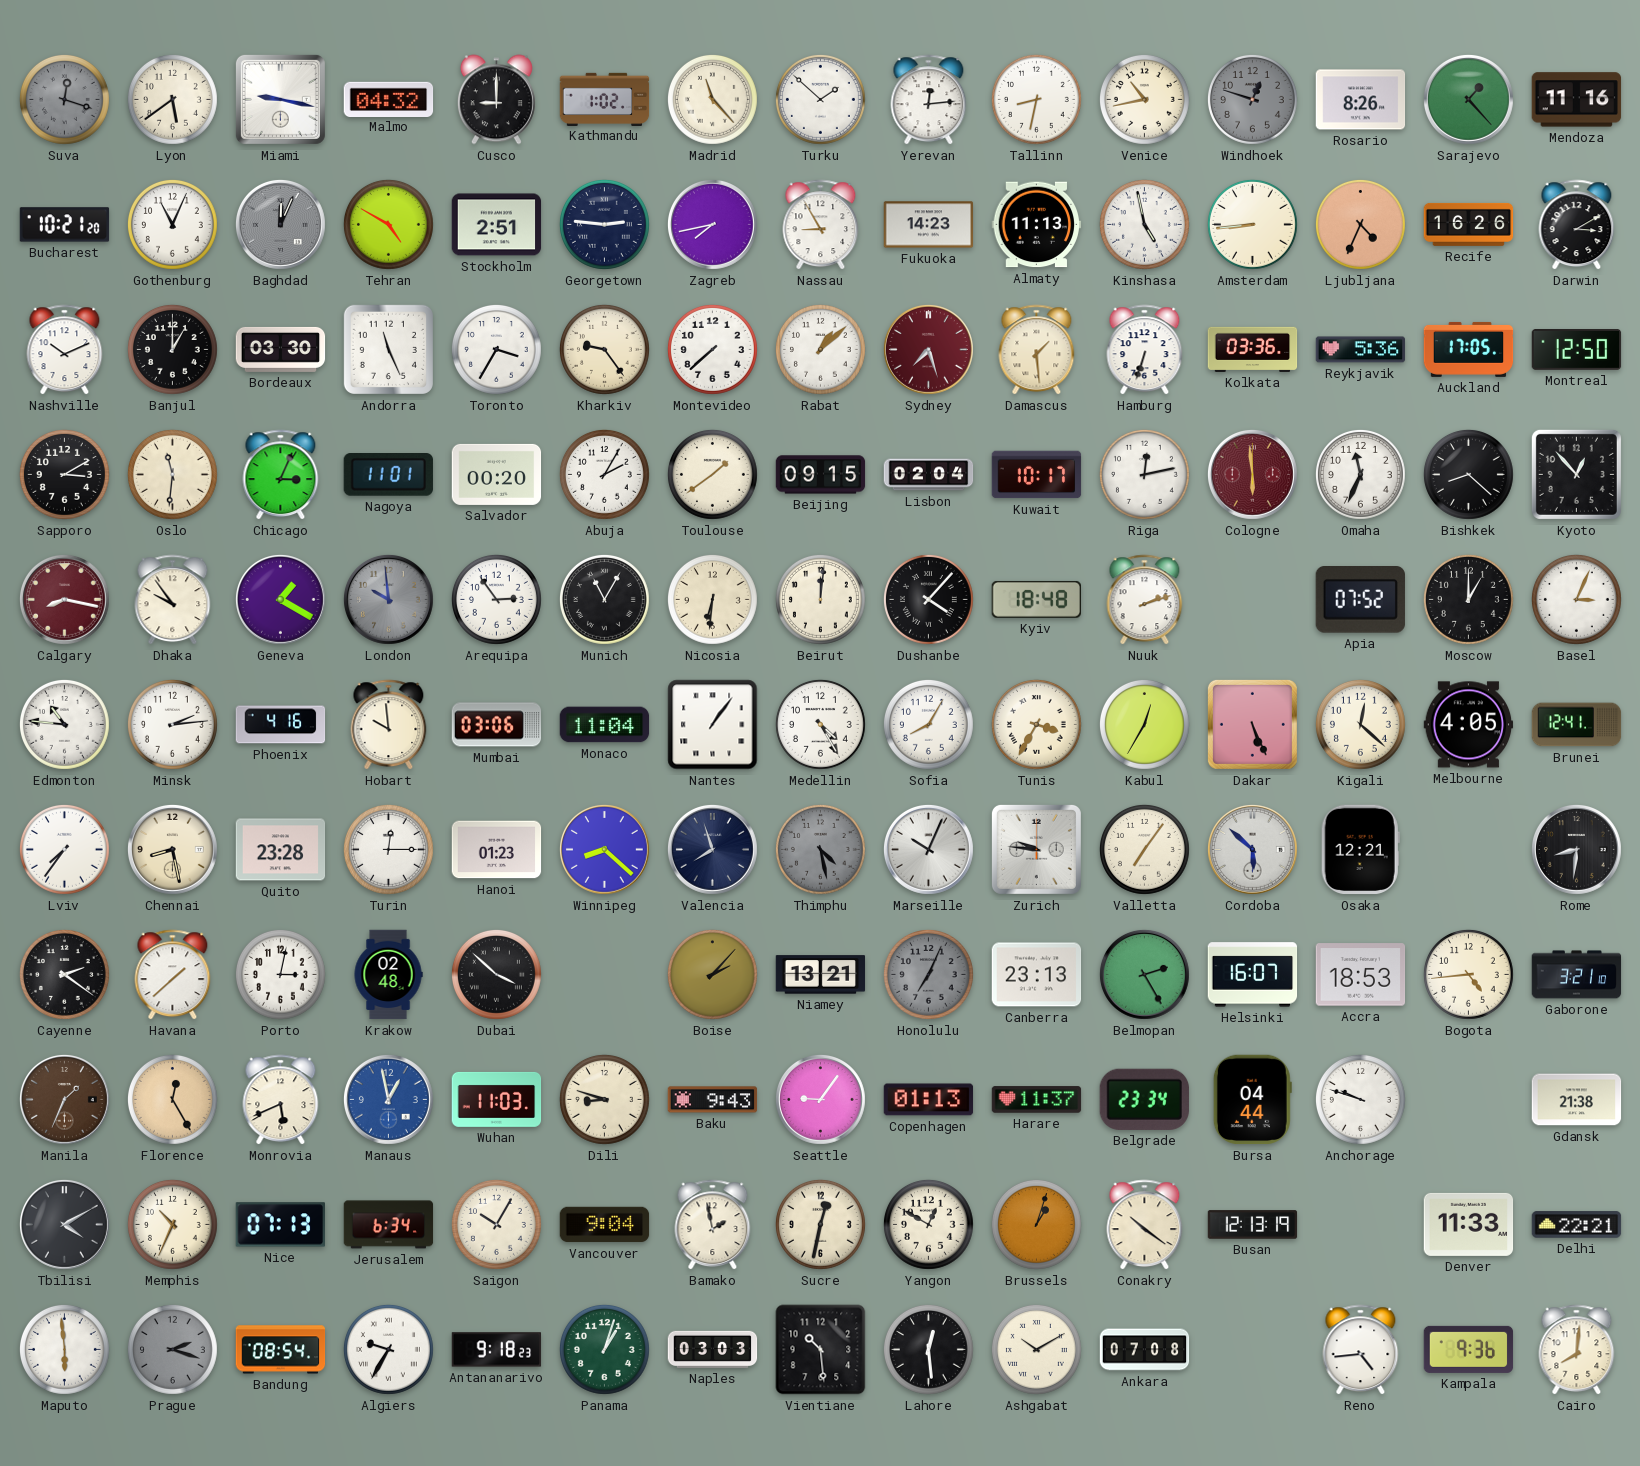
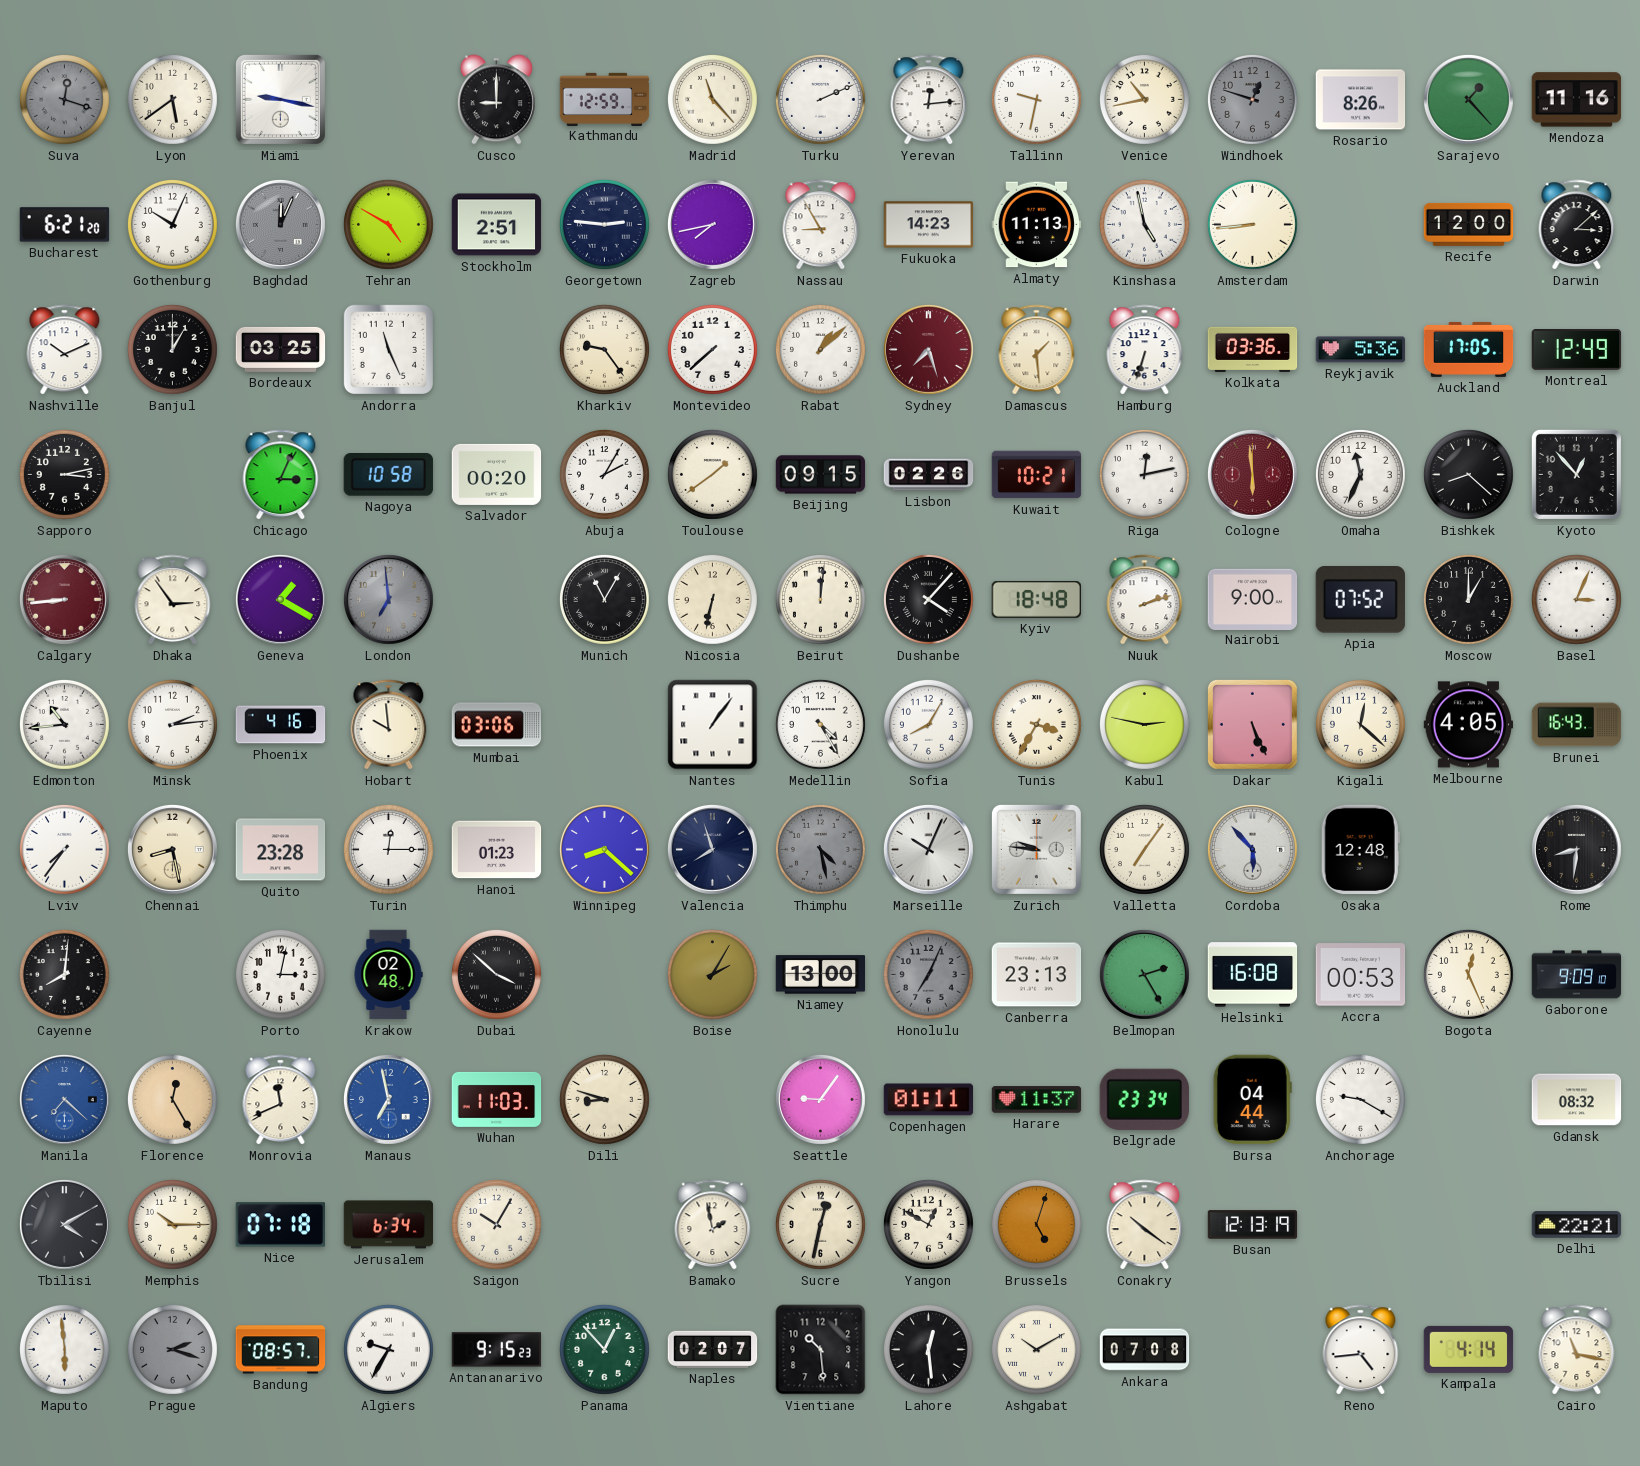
Malmo: 04:32 -> none (389, 99)
Kathmandu: 1:02 -> 12:59 (605, 99)
Turku: 1:52 -> 2:11 (820, 99)
Tallinn: 8:32 -> 9:32 (1036, 99)
Bucharest: 10:21 -> 6:21 (65, 225)
Gothenburg: 11:04 -> 10:04 (172, 224)
Ljubljana: 4:34 -> none (1360, 224)
Recife: 16:26 -> 12:00 (1469, 224)
Darwin: 3:10 -> 3:08 (1577, 225)
Bordeaux: 03:30 -> 03:25 (281, 349)
Toronto: 3:35 -> none (496, 349)
Montreal: 12:50 -> 12:49 (1577, 350)
Sapporo: 3:10 -> 3:13 (64, 474)
Oslo: 11:31 -> none (172, 474)
Nagoya: 11:01 -> 10:58 (388, 475)
Lisbon: 02:04 -> 02:26 (929, 475)
Kuwait: 10:17 -> 10:21 (1037, 475)
Calgary: 8:17 -> 8:44 (64, 599)
Dhaka: 9:54 -> 2:54 (173, 600)
London: 9:59 -> 6:59 (388, 599)
Arequipa: 2:54 -> none (496, 599)
Nicosia: 6:31 -> 6:32 (712, 599)
Nairobi: none -> 9:00 (1253, 599)
Edmonton: 10:46 -> 10:44 (64, 724)
Monaco: 11:04 -> none (605, 725)
Kabul: 12:35 -> 2:47 (1144, 724)
Brunei: 12:41 -> 16:43 (1577, 725)
Cordoba: 5:52 -> 5:53 (1252, 849)
Osaka: 12:21 -> 12:48 (1360, 850)
Cayenne: 2:21 -> 8:01 (64, 974)
Havana: 1:38 -> none (173, 975)
Boise: 2:07 -> 2:05 (712, 974)
Niamey: 13:21 -> 13:00 (821, 975)
Helsinki: 16:07 -> 16:08 (1253, 975)
Accra: 18:53 -> 00:53 (1361, 975)
Bogota: 4:44 -> 12:26 (1468, 974)
Gaborone: 3:21 -> 9:09 (1577, 975)
Manila: 1:34 -> 7:22 (64, 1099)
Manila dial: brown -> blue (64, 1099)
Monrovia: 5:41 -> 11:41 (281, 1100)
Manaus: 12:58 -> 6:58 (388, 1099)
Baku: 9:43 -> none (713, 1100)
Copenhagen: 01:13 -> 01:11 (929, 1100)
Anchorage: 9:48 -> 9:20 (1360, 1099)
Gdansk: 21:38 -> 08:32 (1577, 1100)
Memphis: 10:34 -> 10:15 (172, 1224)
Nice: 07:13 -> 07:18 (281, 1225)
Vancouver: 9:04 -> none (605, 1225)
Brussels: 1:03 -> 5:03 (1036, 1224)
Denver: 11:33 -> none (1469, 1224)
Bandung: 08:54 -> 08:57 (281, 1350)
Antananarivo: 9:18 -> 9:15 (497, 1350)
Panama: 1:03 -> 12:53 (604, 1349)
Naples: 03:03 -> 02:07 (713, 1349)
Kampala: 9:36 -> 4:14 (1469, 1349)
Cairo: 8:01 -> 11:17 (1577, 1350)
